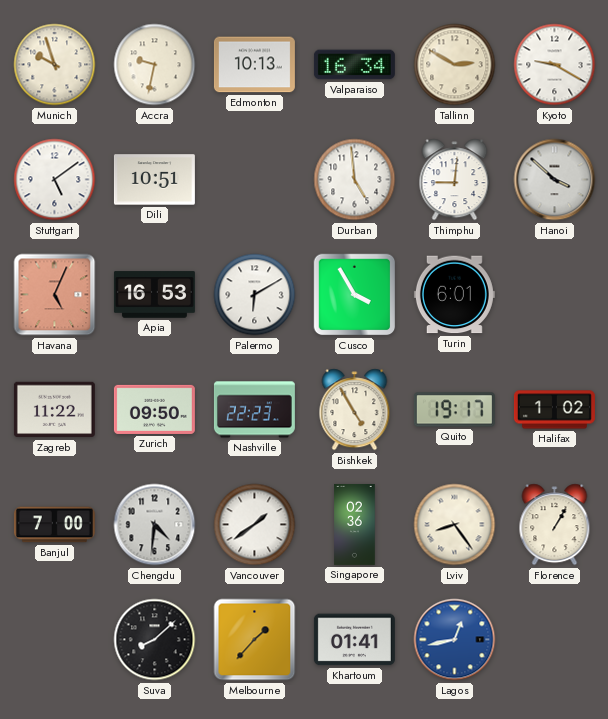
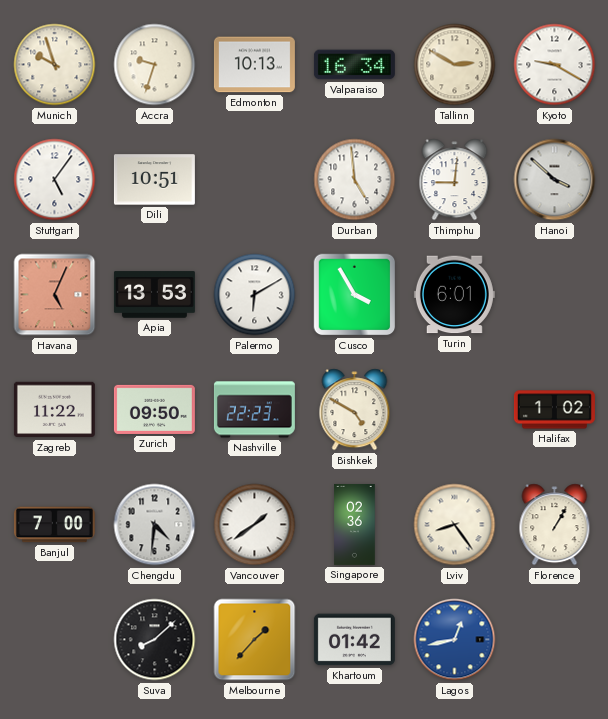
Accra: 9:32 -> 9:33 (155, 65)
Stuttgart: 5:09 -> 5:06 (55, 180)
Apia: 16:53 -> 13:53 (154, 295)
Bishkek: 4:55 -> 4:50 (355, 410)
Quito: 19:17 -> none (454, 410)
Khartoum: 01:41 -> 01:42 (354, 640)
